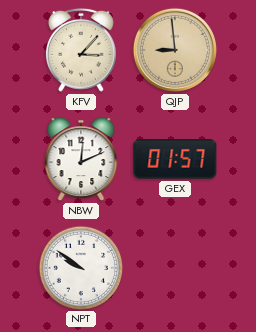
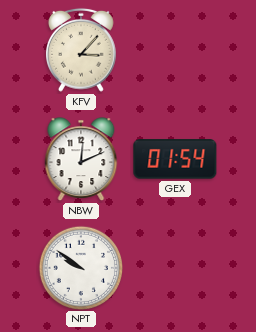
QJP: 8:59 -> none (175, 50)
GEX: 01:57 -> 01:54 (175, 159)
